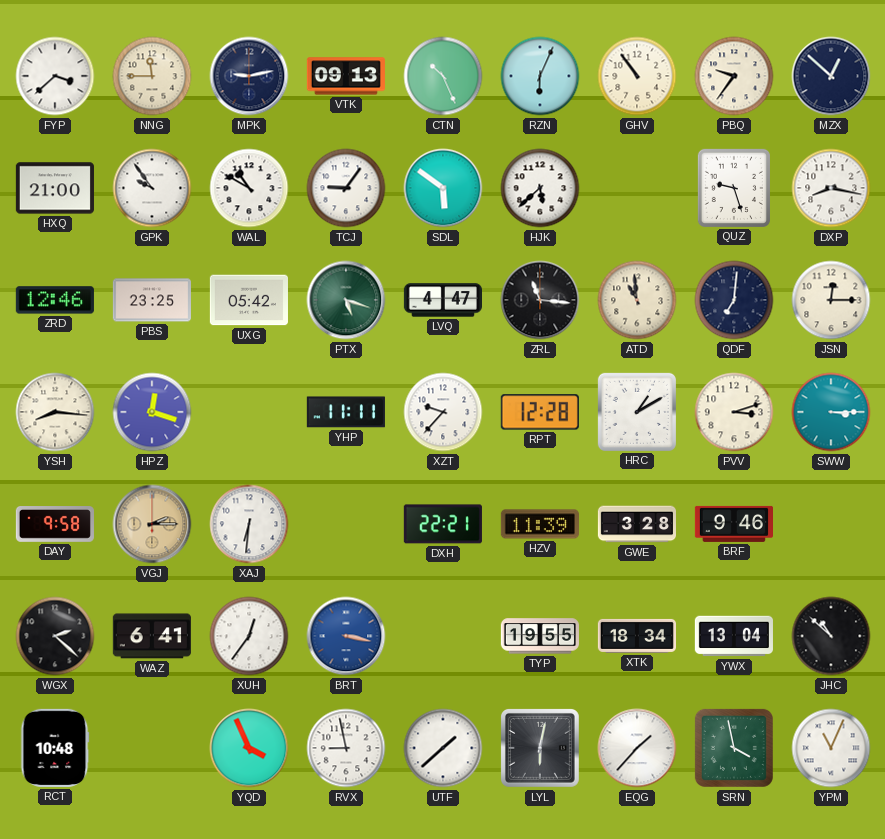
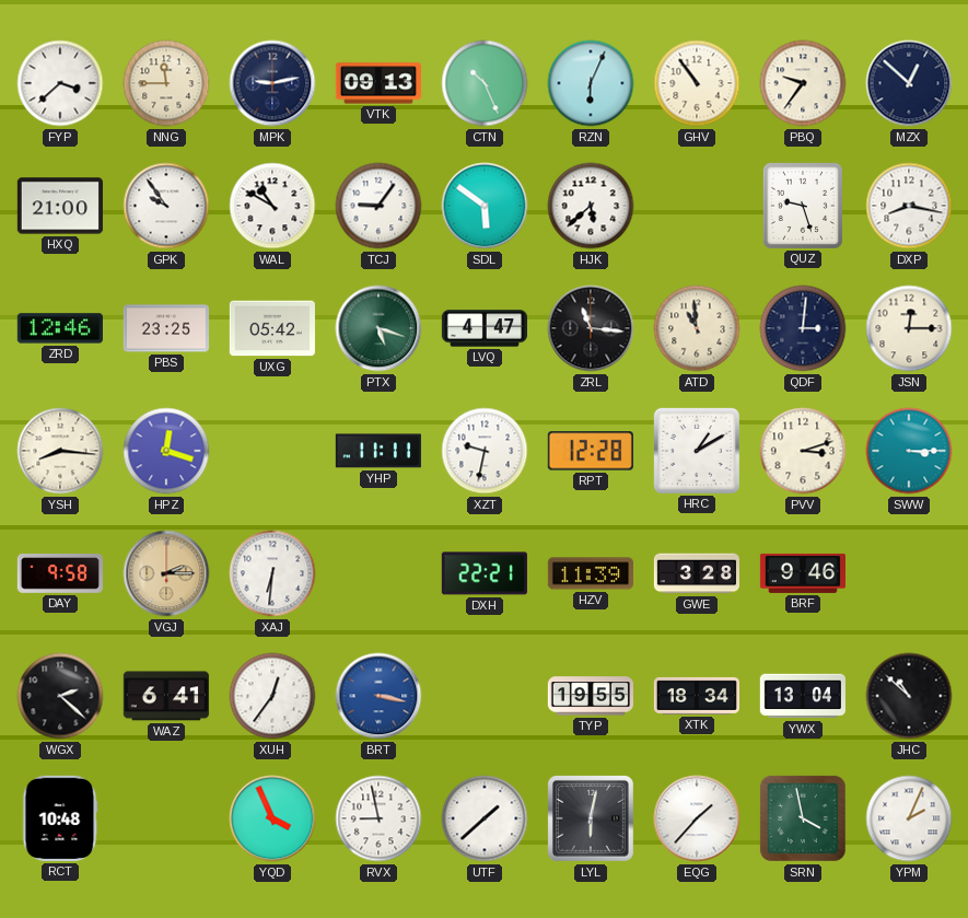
QDF: 7:01 -> 3:01 (803, 328)
XZT: 9:37 -> 9:32 (485, 451)
YPM: 11:04 -> 2:04 (909, 818)
